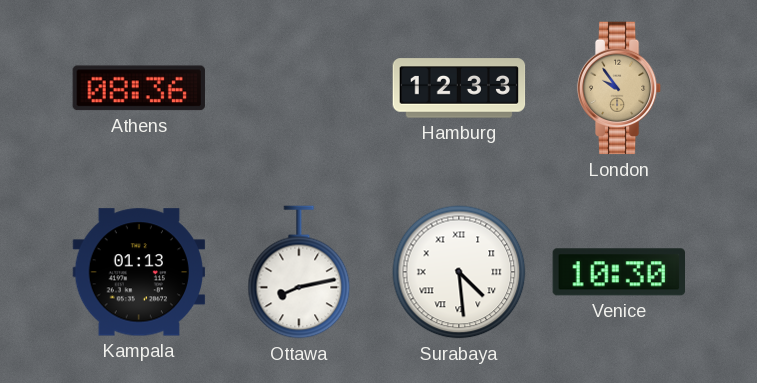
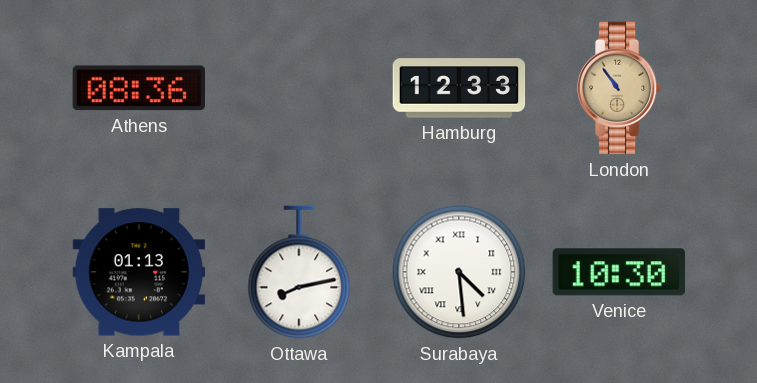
London: 9:54 -> 10:54 (619, 88)
